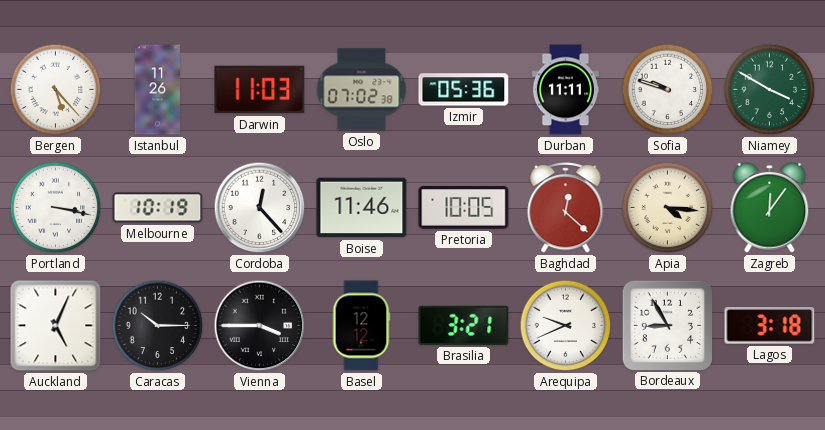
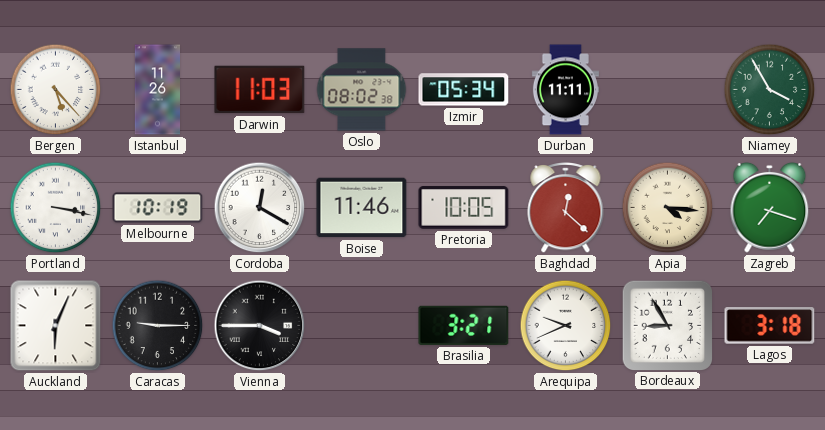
Oslo: 07:02 -> 08:02 (362, 90)
Izmir: 05:36 -> 05:34 (464, 90)
Sofia: 9:48 -> none (668, 90)
Niamey: 3:50 -> 3:55 (770, 90)
Cordoba: 12:23 -> 12:20 (260, 208)
Zagreb: 12:06 -> 7:18 (770, 207)
Auckland: 5:04 -> 6:04 (56, 326)
Caracas: 10:15 -> 9:15 (158, 326)
Basel: 12:12 -> none (361, 326)
